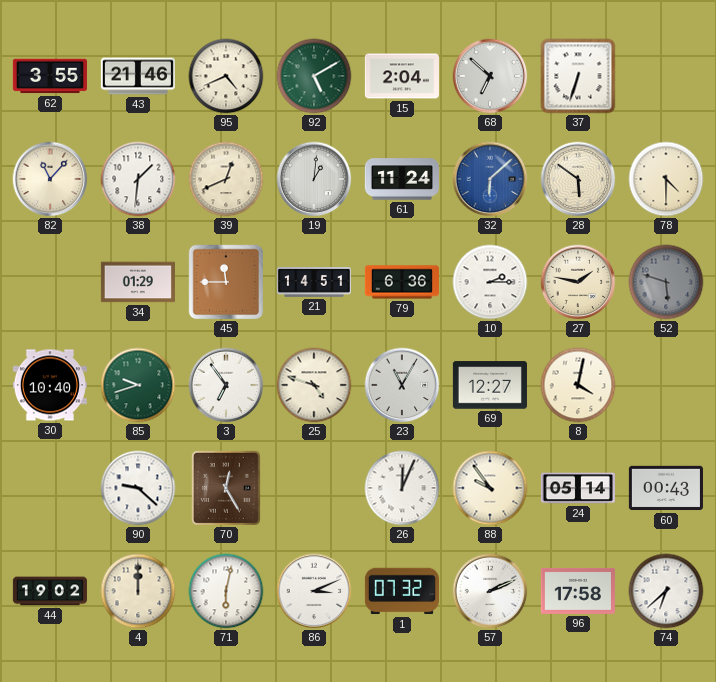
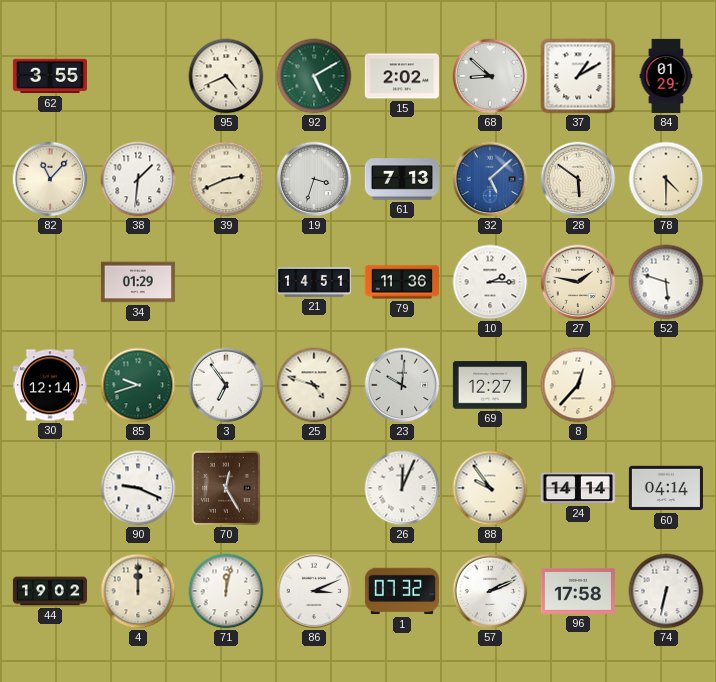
43: 21:46 -> none (138, 76)
15: 2:04 -> 2:02 (402, 76)
68: 6:52 -> 8:52 (490, 76)
37: 6:33 -> 1:10 (578, 76)
84: none -> 01:29 (666, 76)
39: 12:41 -> 2:41 (226, 179)
19: 1:01 -> 3:33 (314, 179)
61: 11:24 -> 7:13 (402, 179)
32: 6:08 -> 5:08 (490, 179)
45: 11:45 -> none (226, 282)
79: 6:36 -> 11:36 (402, 282)
52 dial: grey -> white (666, 282)
30: 10:40 -> 12:14 (50, 385)
23: 11:05 -> 10:01 (402, 385)
8: 4:02 -> 12:37 (578, 385)
90: 9:22 -> 9:19 (138, 488)
24: 05:14 -> 14:14 (578, 488)
60: 00:43 -> 04:14 (666, 488)
71: 6:02 -> 12:02 (226, 591)
74: 6:38 -> 6:32 (666, 591)
